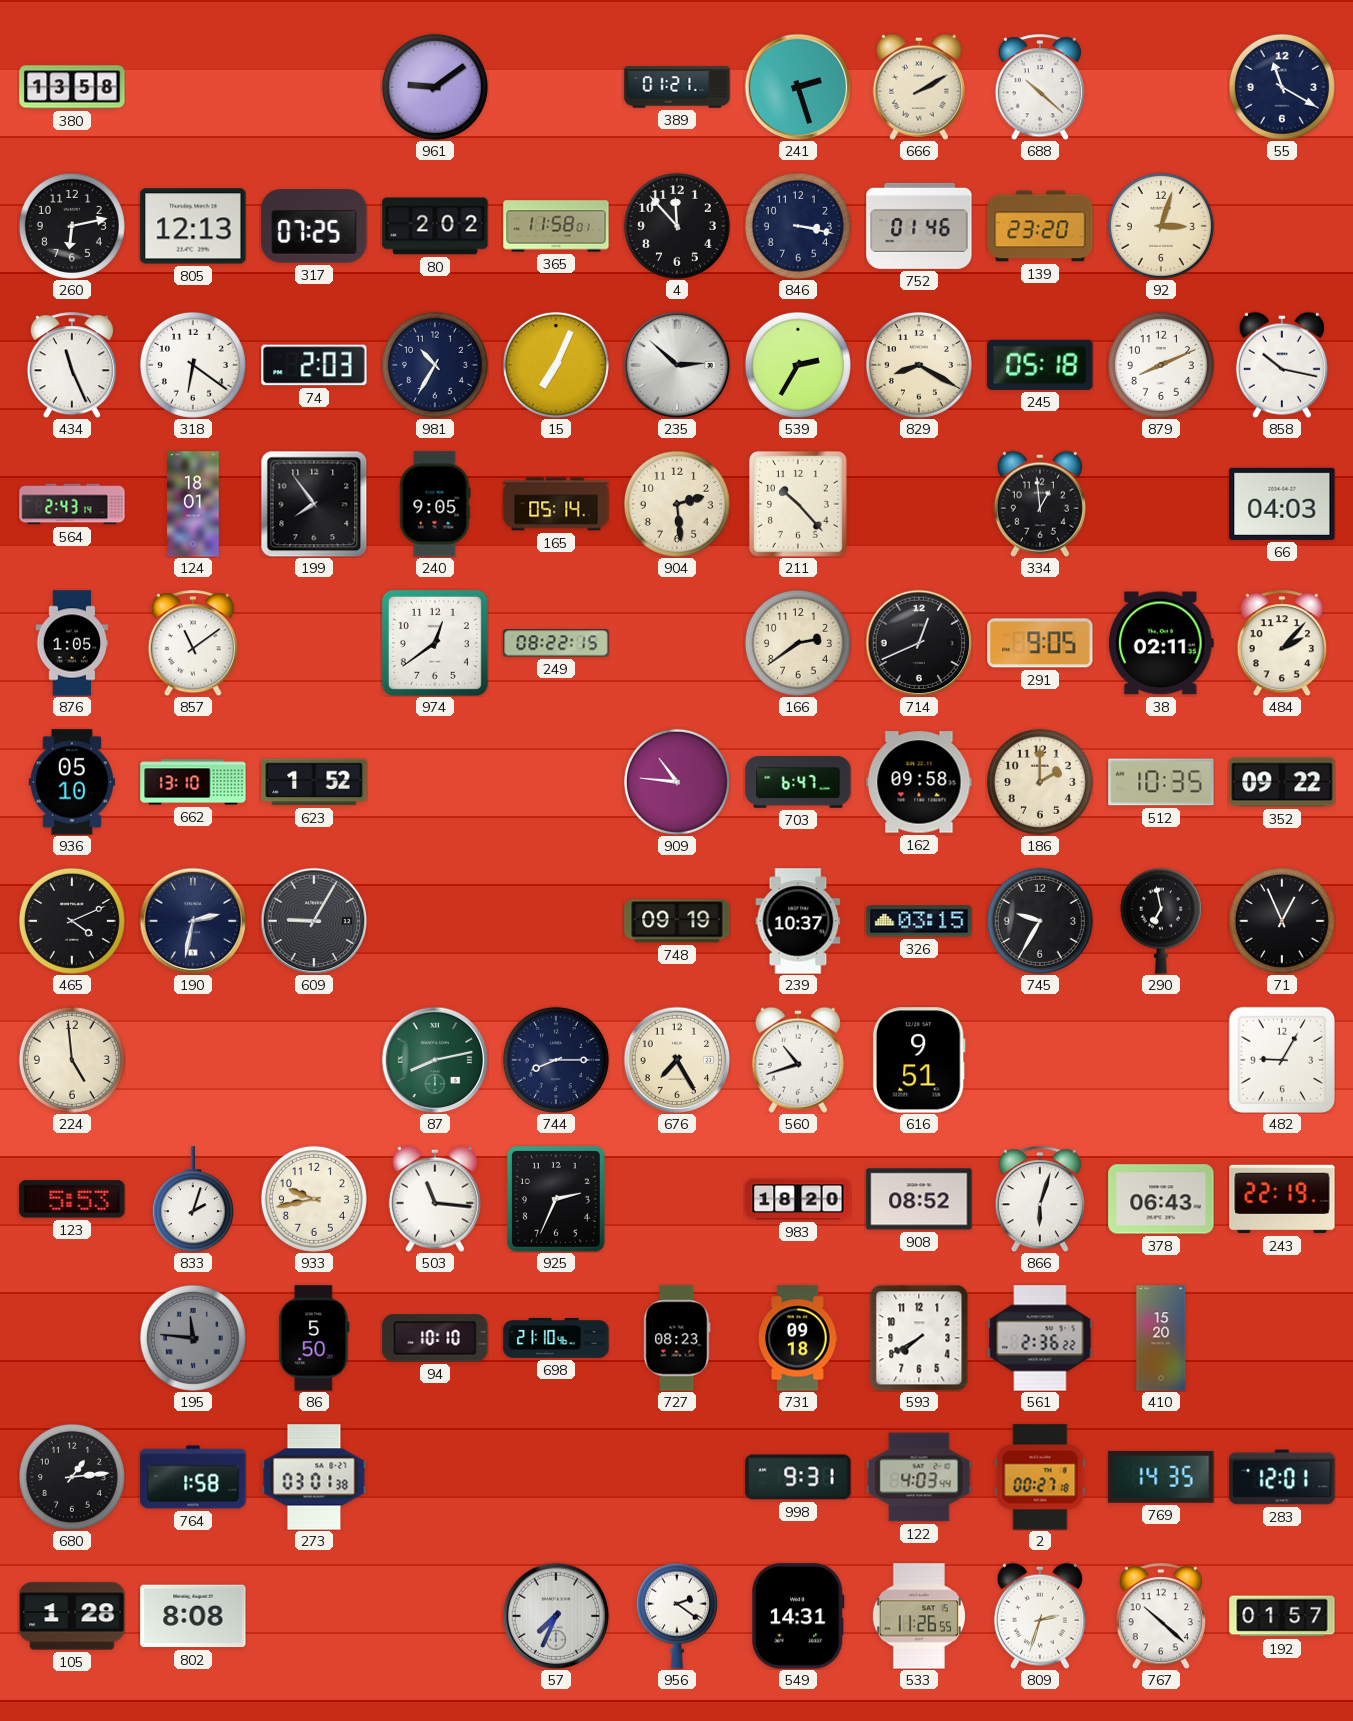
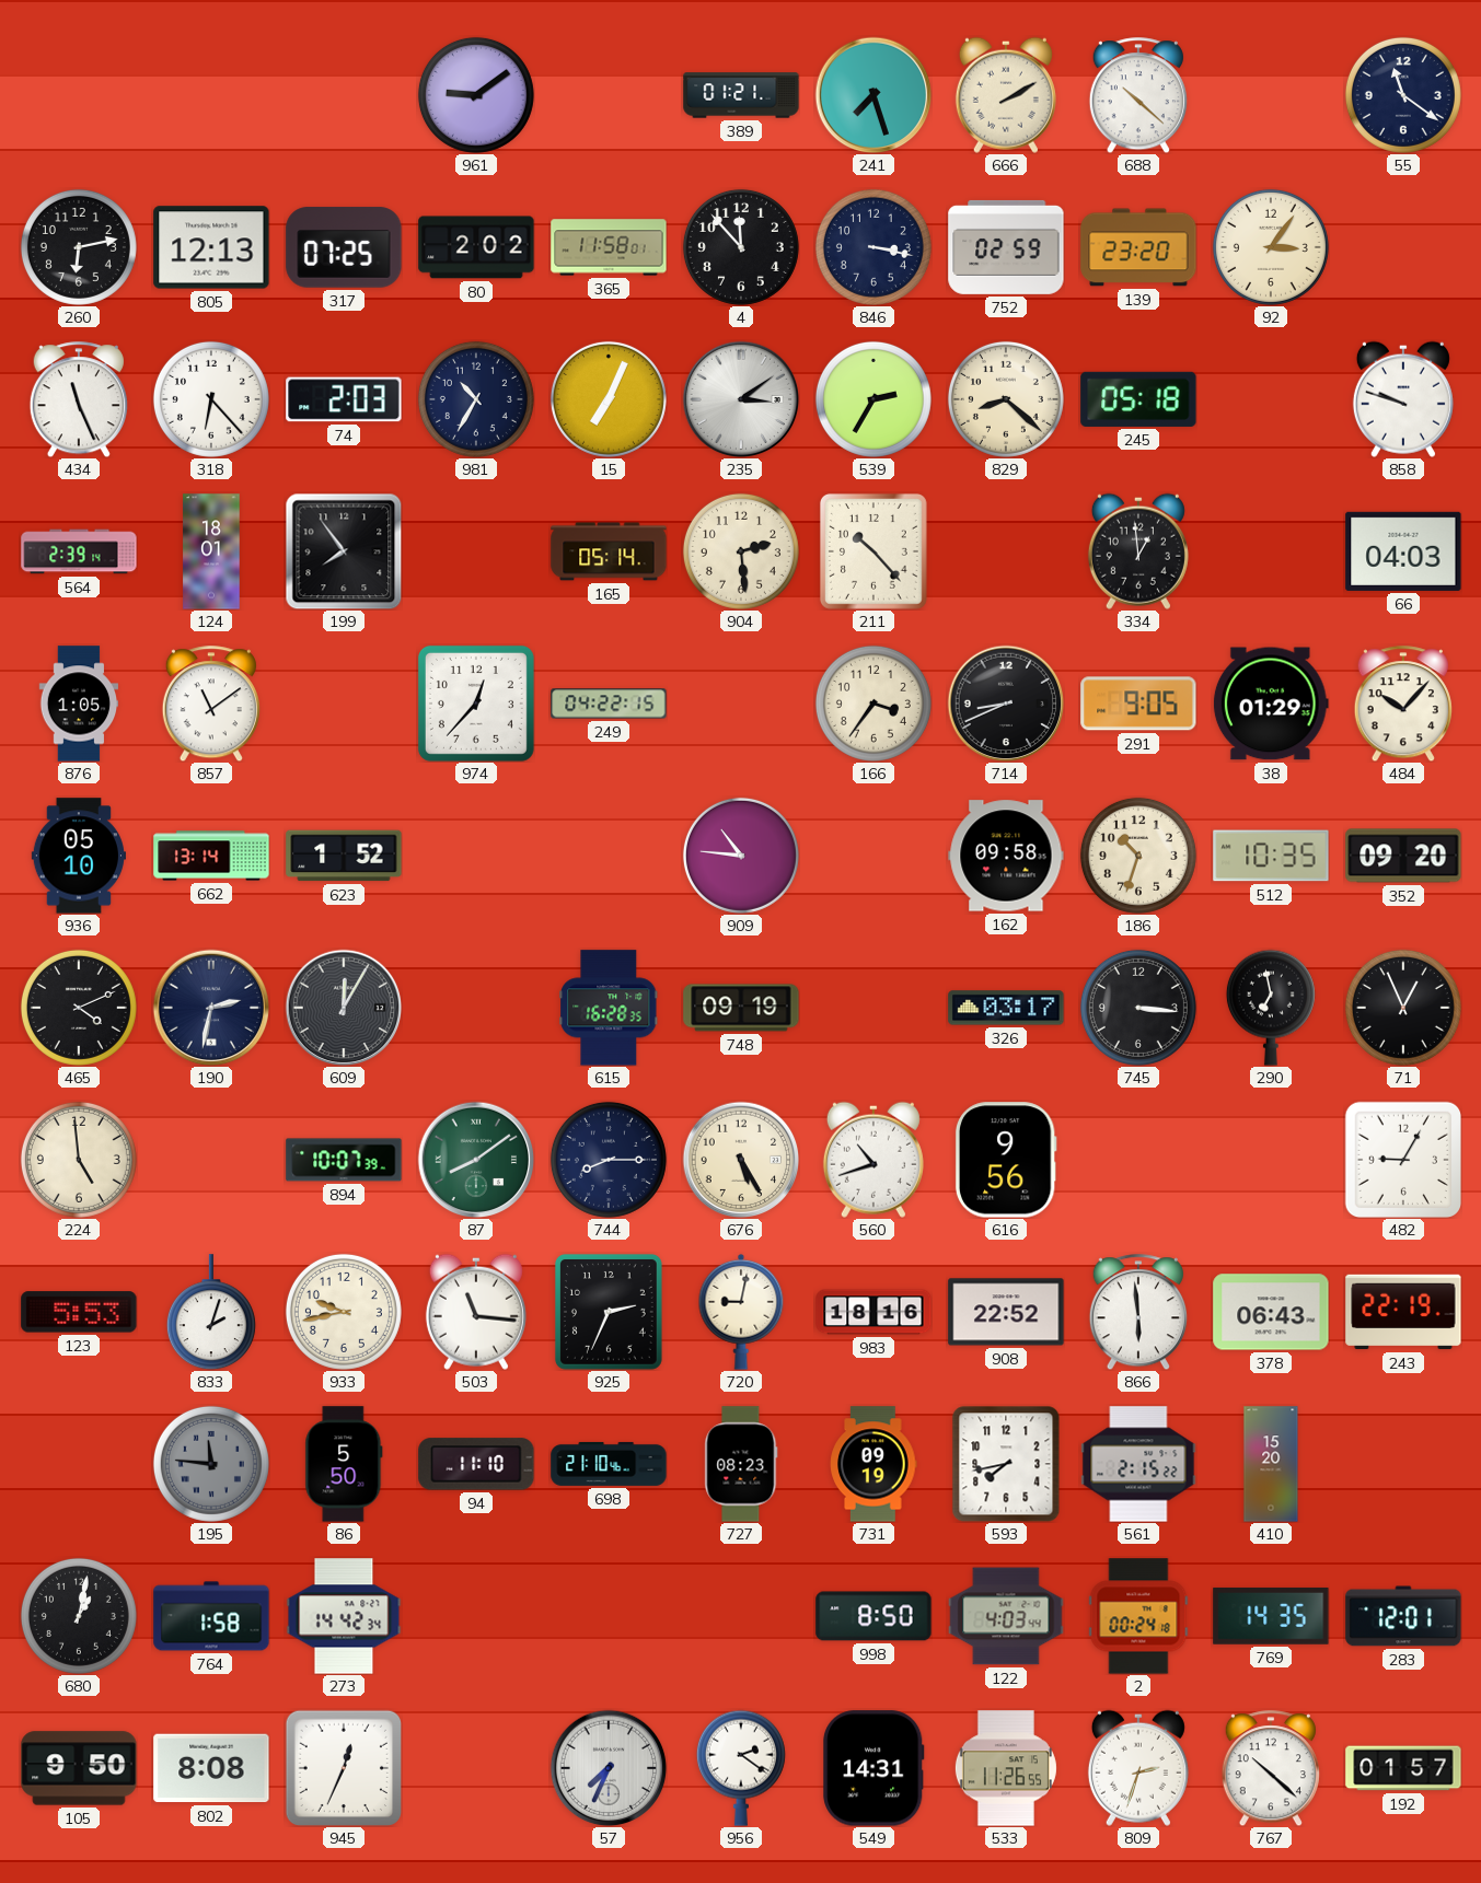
380: 13:58 -> none (72, 87)
241: 2:27 -> 7:27 (873, 95)
55: 11:20 -> 11:21 (1403, 95)
752: 01:46 -> 02:59 (1006, 247)
92: 3:03 -> 3:06 (1271, 247)
318: 6:21 -> 6:23 (211, 399)
235: 2:52 -> 3:09 (741, 399)
829: 8:20 -> 8:22 (1006, 399)
879: 8:11 -> none (1161, 365)
858: 10:17 -> 9:48 (1403, 399)
564: 2:43 -> 2:39 (79, 551)
240: 9:05 -> none (435, 504)
974: 12:39 -> 12:37 (476, 704)
249: 08:22 -> 04:22 (609, 704)
166: 2:39 -> 3:36 (873, 704)
714: 12:41 -> 8:41 (1006, 704)
38: 02:11 -> 01:29 (1271, 704)
484: 2:07 -> 10:07 (1403, 704)
662: 13:10 -> 13:14 (211, 856)
703: 6:47 -> none (798, 783)
186: 2:00 -> 10:33 (1138, 856)
352: 09:22 -> 09:20 (1403, 856)
609: 9:05 -> 12:05 (344, 1008)
615: none -> 16:28 (609, 1008)
239: 10:37 -> none (798, 921)
326: 03:15 -> 03:17 (1006, 1008)
745: 9:35 -> 3:16 (1138, 1008)
894: none -> 10:07 (344, 1160)
87: 8:13 -> 8:09 (476, 1160)
676: 7:25 -> 5:25 (741, 1160)
616: 9:51 -> 9:56 (1006, 1160)
720: none -> 9:02 (741, 1312)
983: 18:20 -> 18:16 (873, 1312)
908: 08:52 -> 22:52 (1006, 1312)
866: 6:03 -> 5:59 (1138, 1312)
94: 10:10 -> 11:10 (476, 1464)
731: 09:18 -> 09:19 (873, 1464)
593: 7:40 -> 7:43 (1006, 1464)
561: 2:36 -> 2:15 (1138, 1464)
680: 1:14 -> 1:02 (79, 1616)
273: 03:01 -> 14:42 (344, 1616)
998: 9:31 -> 8:50 (873, 1616)
2: 00:27 -> 00:24 (1138, 1616)
105: 1:28 -> 9:50 (79, 1768)
945: none -> 12:34 (343, 1767)
